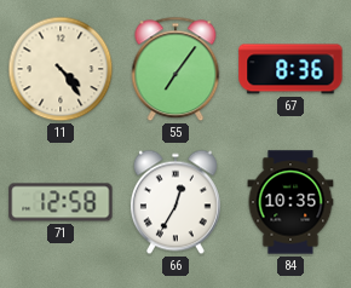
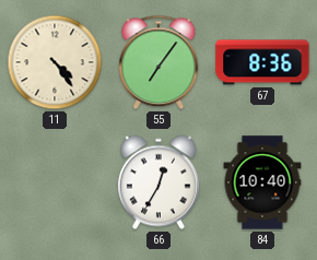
71: 12:58 -> none (61, 202)
84: 10:35 -> 10:40 (262, 182)
